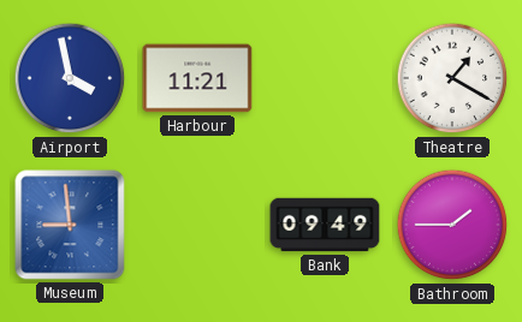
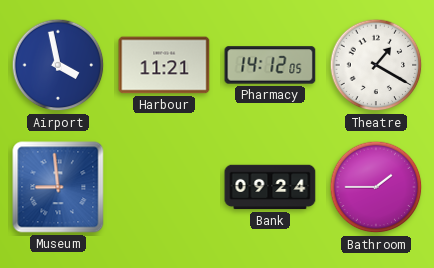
Pharmacy: none -> 14:12 (270, 65)
Bank: 09:49 -> 09:24 (270, 187)
